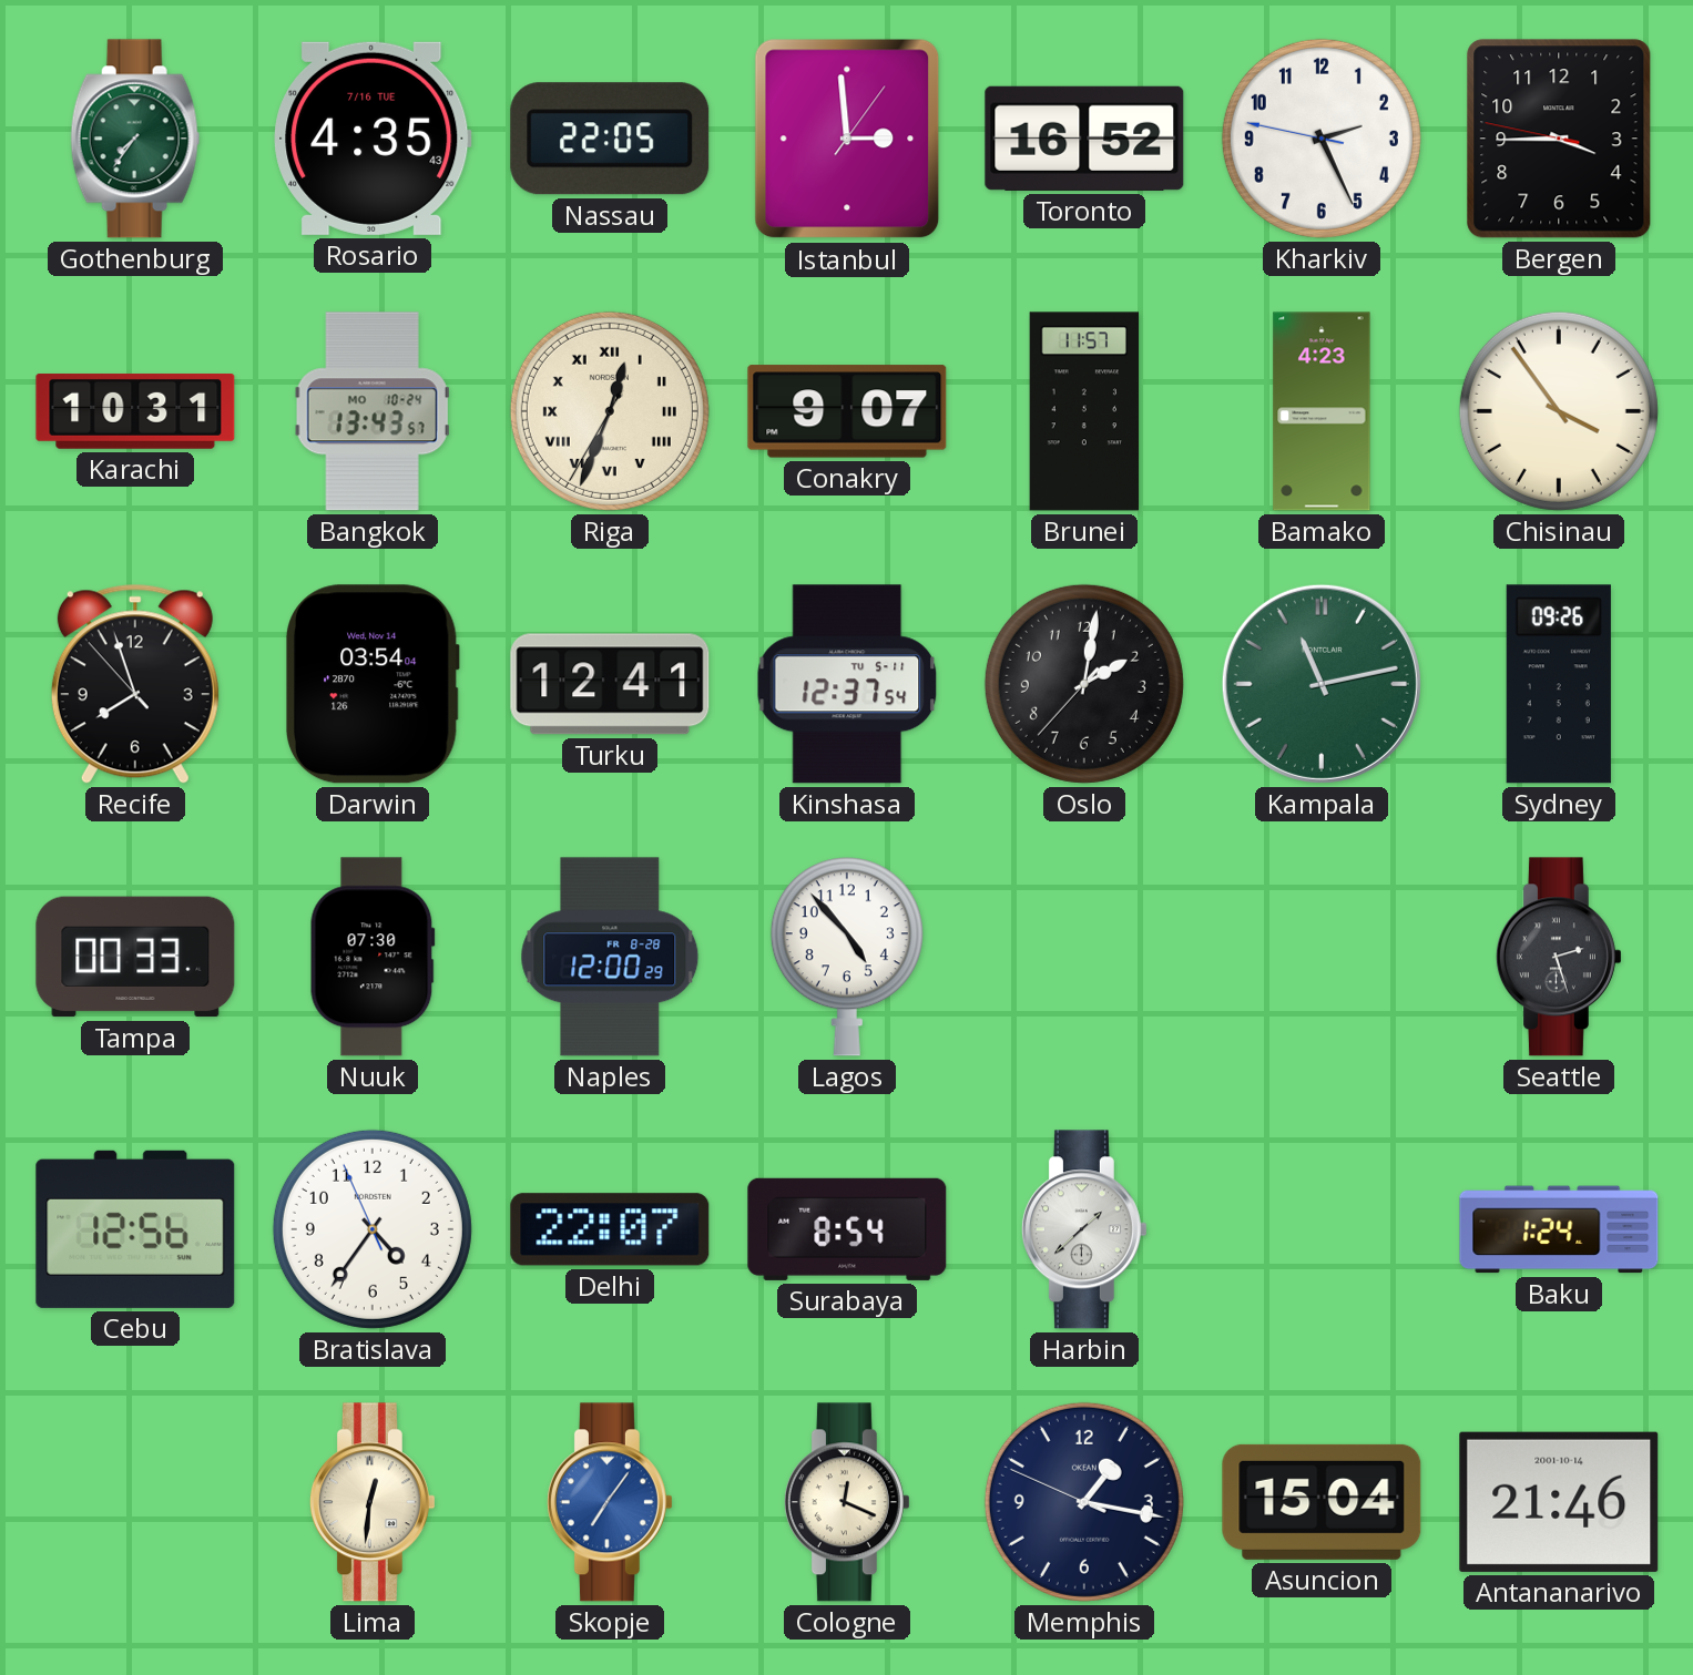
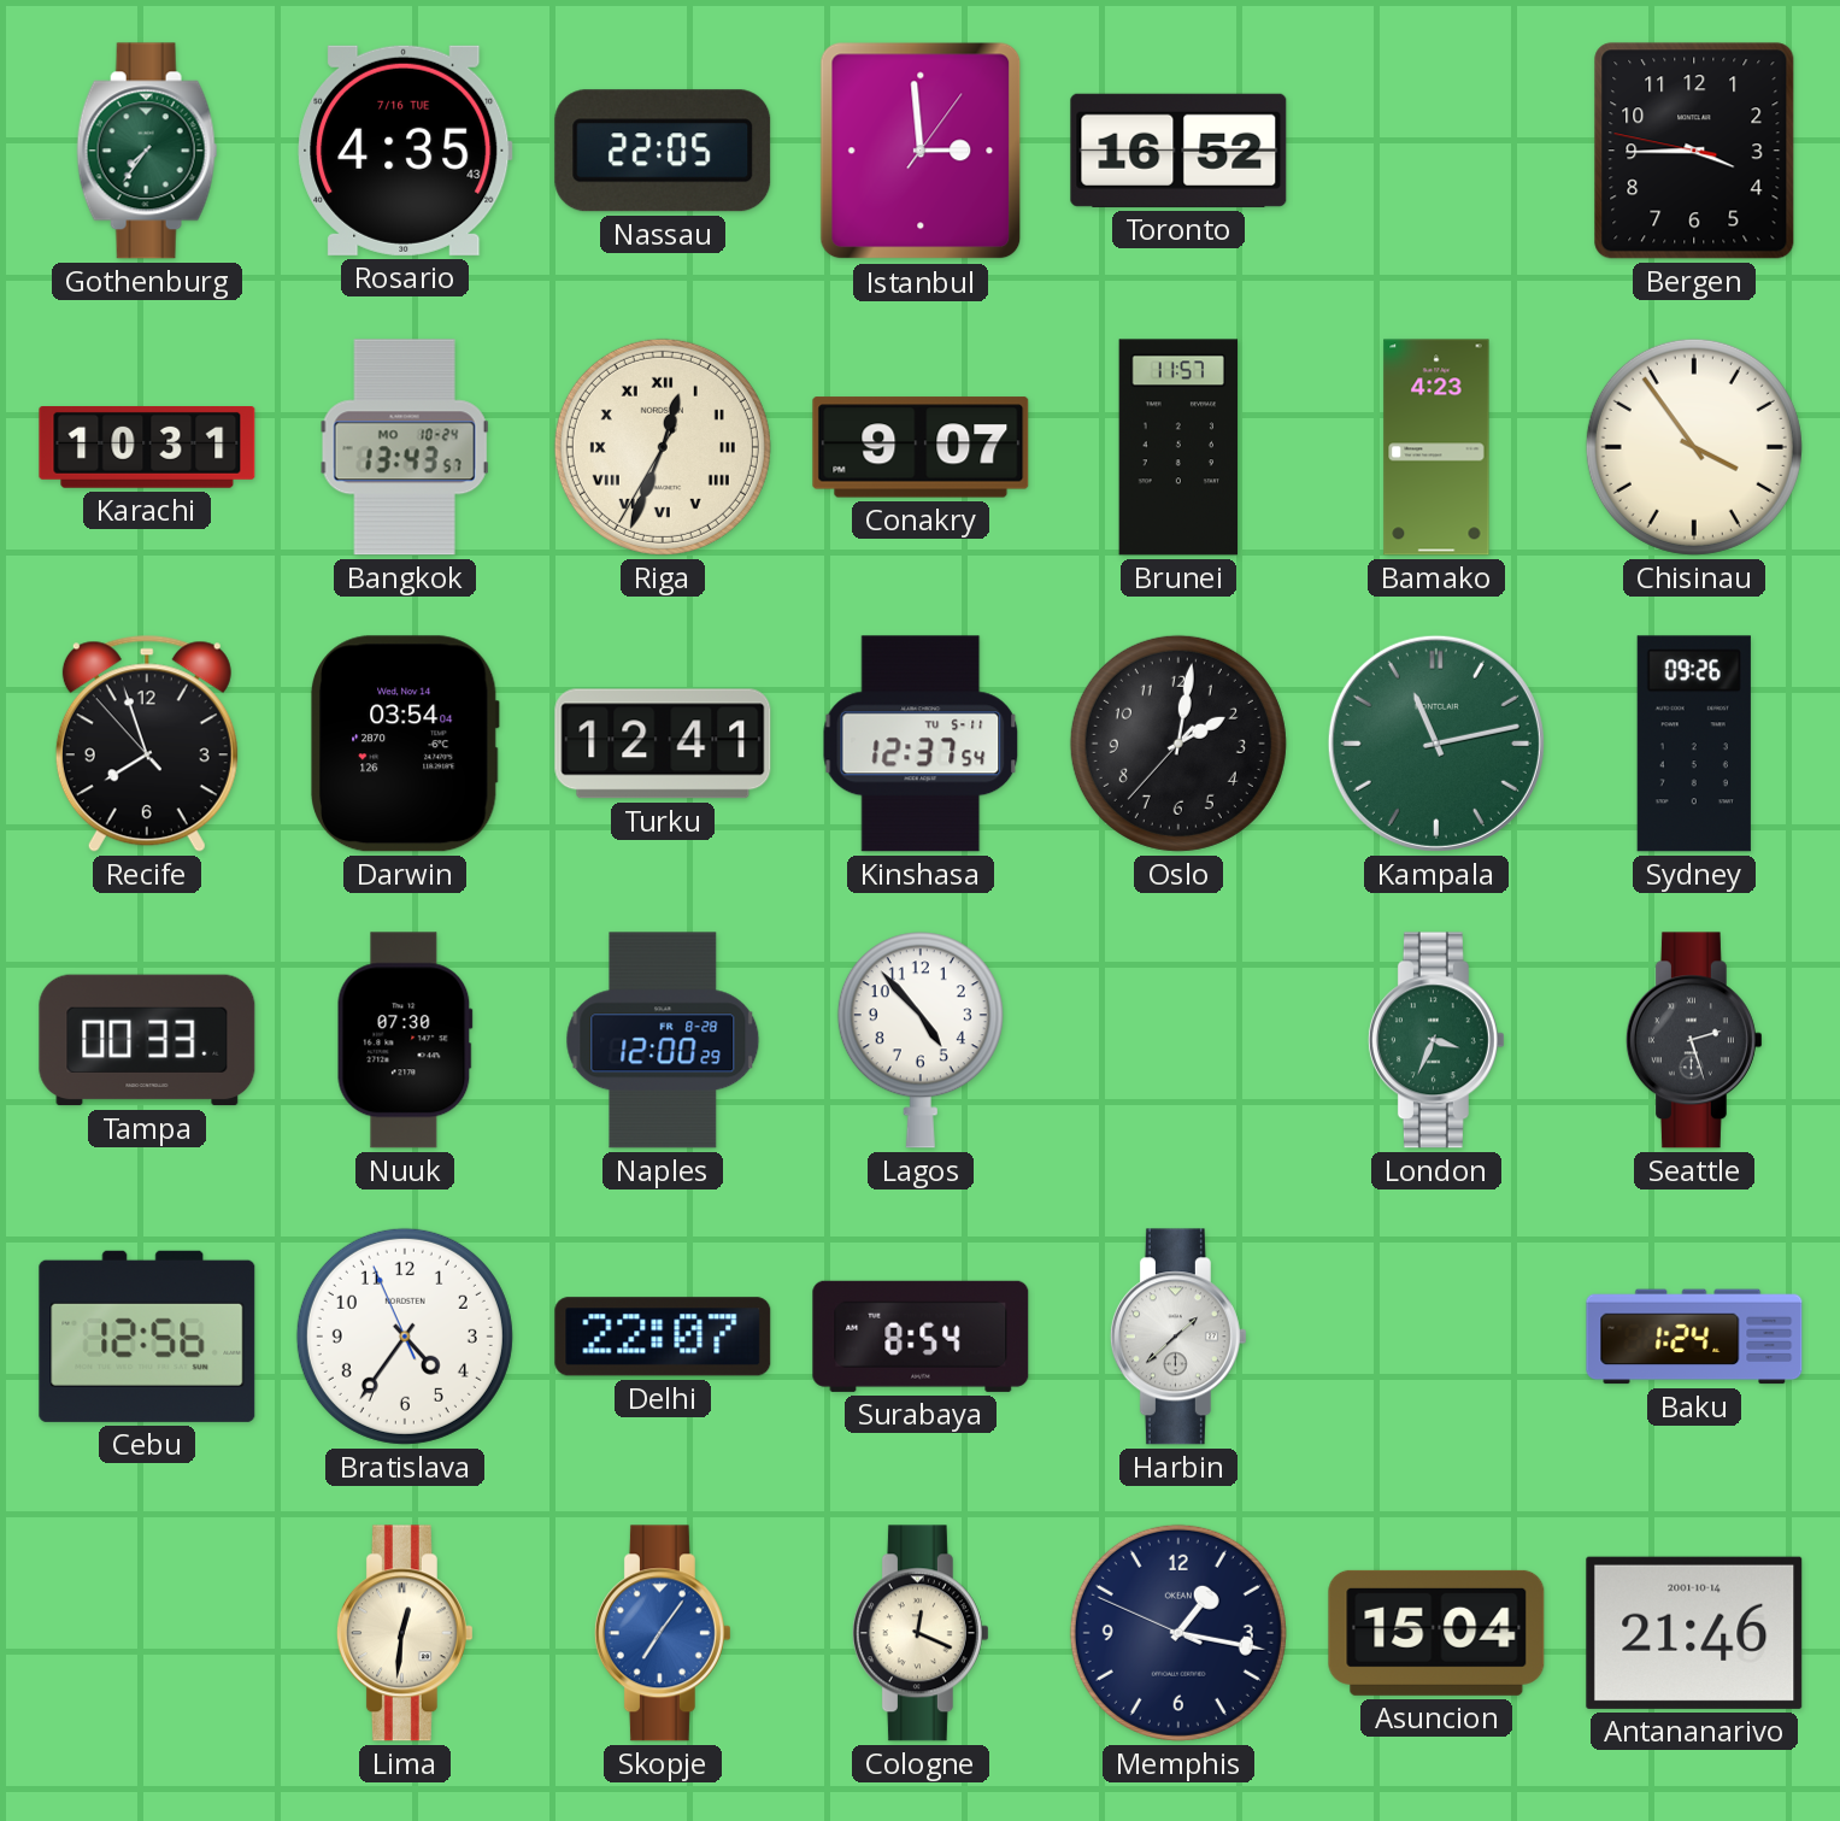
Kharkiv: 2:25 -> none (1322, 139)
London: none -> 3:34 (1436, 1040)
